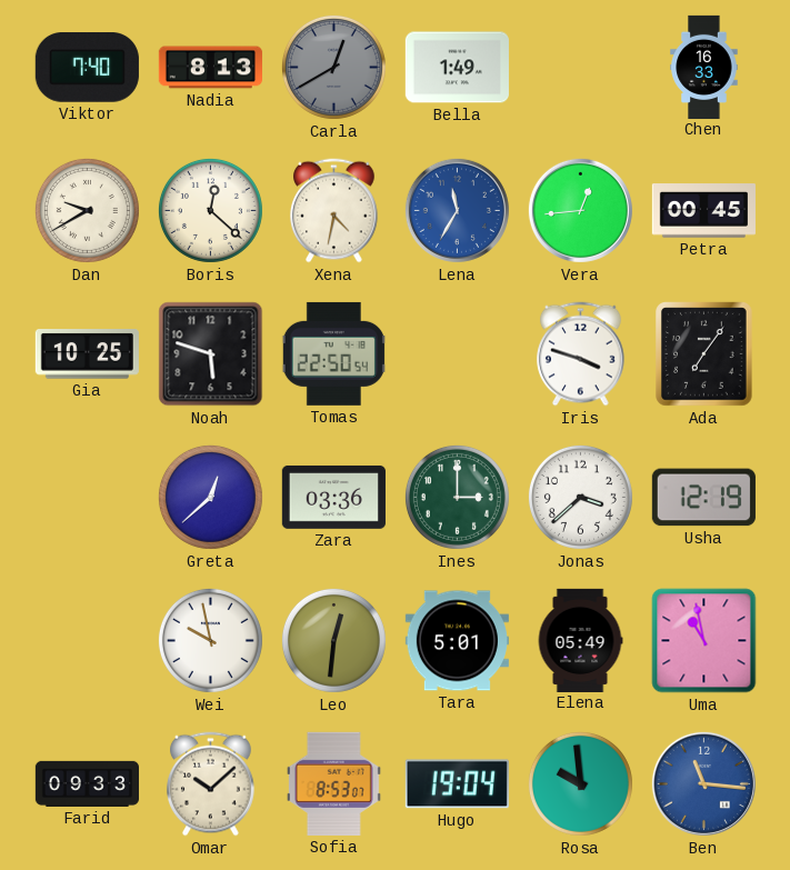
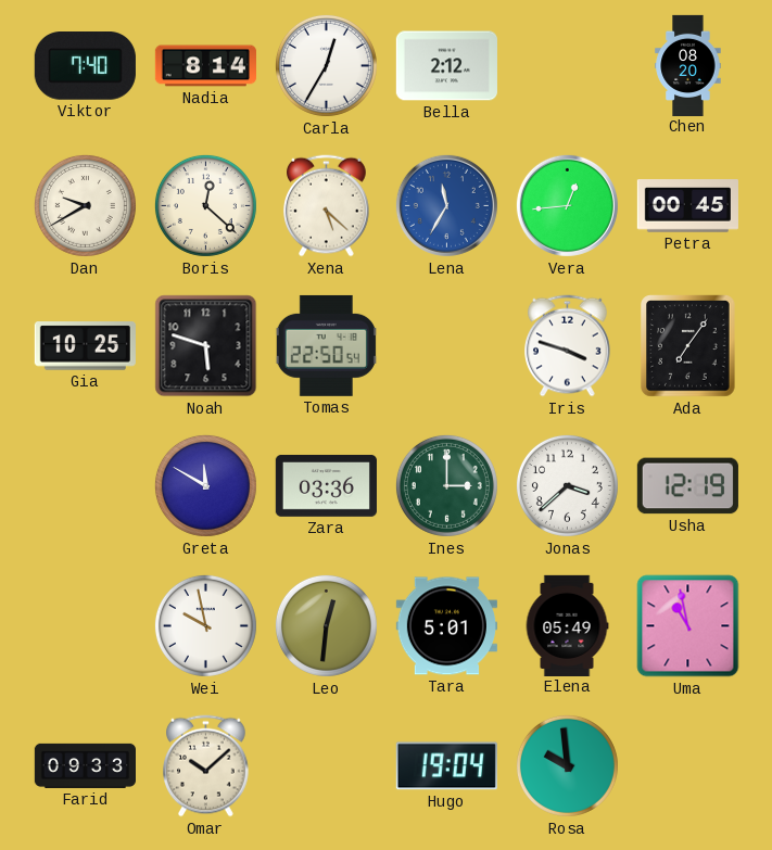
Nadia: 8:13 -> 8:14 (205, 66)
Carla: 12:40 -> 12:35 (326, 65)
Carla dial: grey -> white (326, 65)
Bella: 1:49 -> 2:12 (446, 66)
Chen: 16:33 -> 08:20 (688, 65)
Xena: 4:32 -> 5:22 (327, 206)
Greta: 12:38 -> 11:50 (205, 485)
Sofia: 8:53 -> none (333, 783)
Ben: 11:16 -> none (703, 783)
